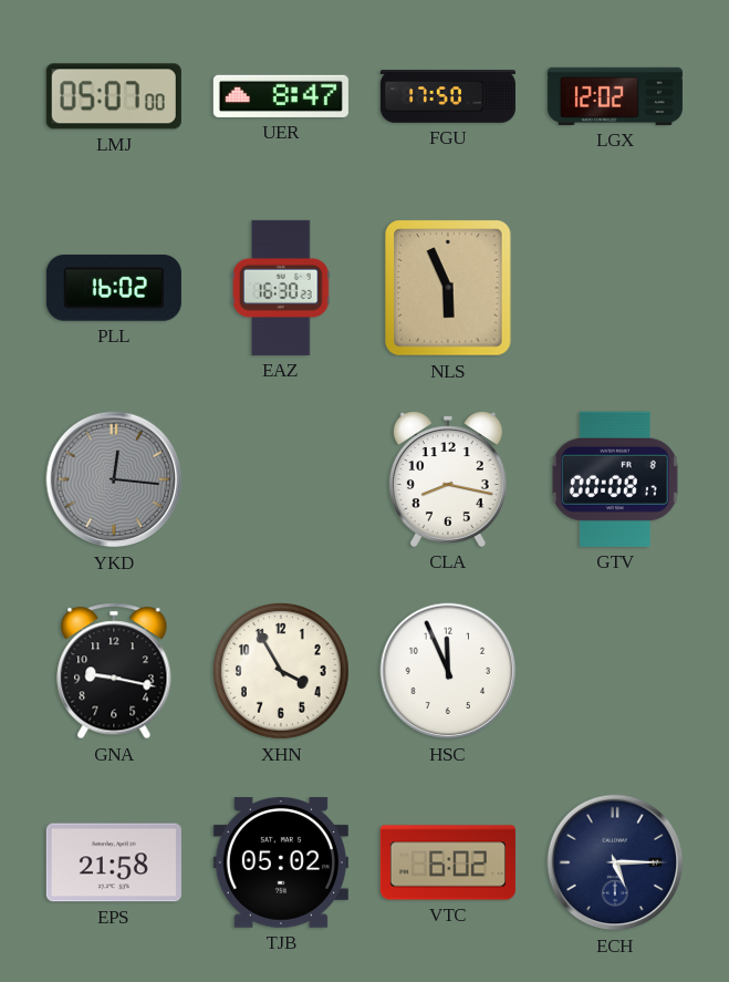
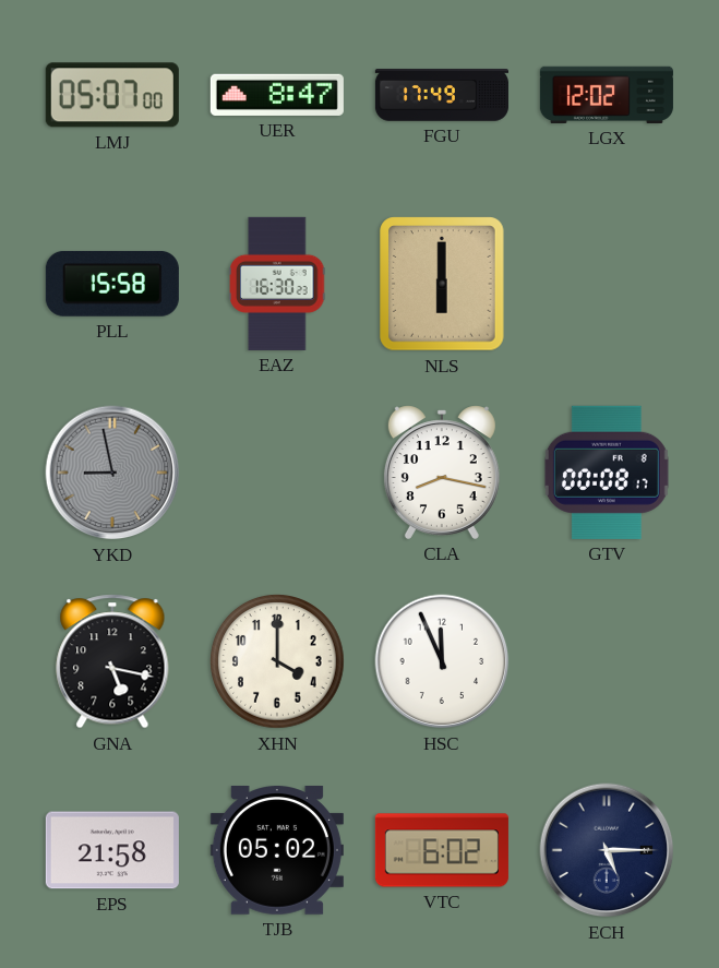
FGU: 17:50 -> 17:49 (442, 95)
PLL: 16:02 -> 15:58 (112, 284)
NLS: 5:56 -> 6:00 (442, 284)
YKD: 12:16 -> 8:58 (112, 473)
GNA: 9:17 -> 5:17 (112, 661)
XHN: 3:55 -> 4:00 (277, 661)
